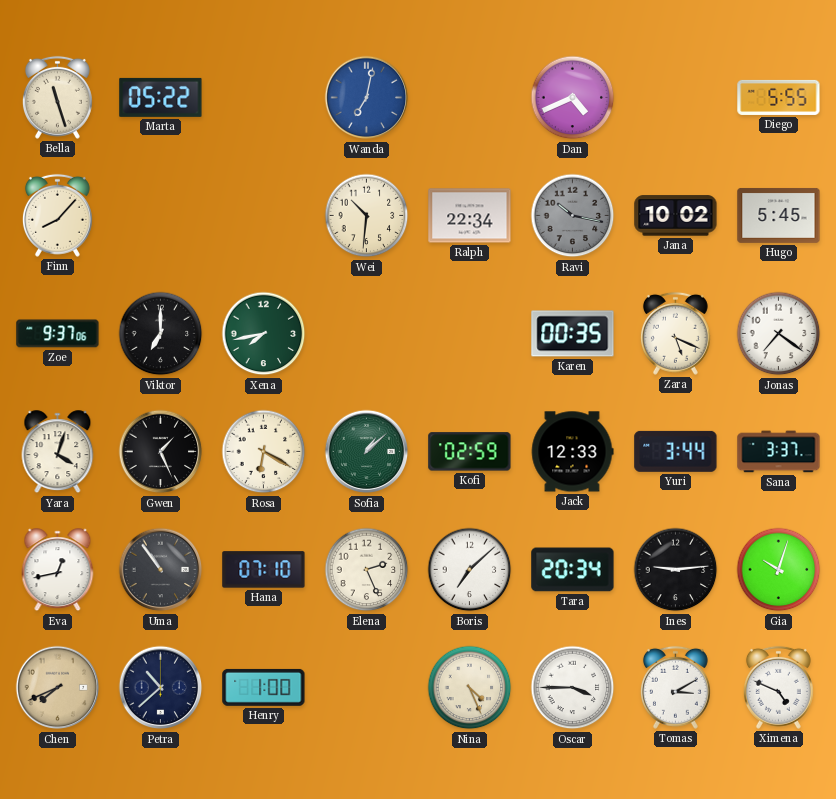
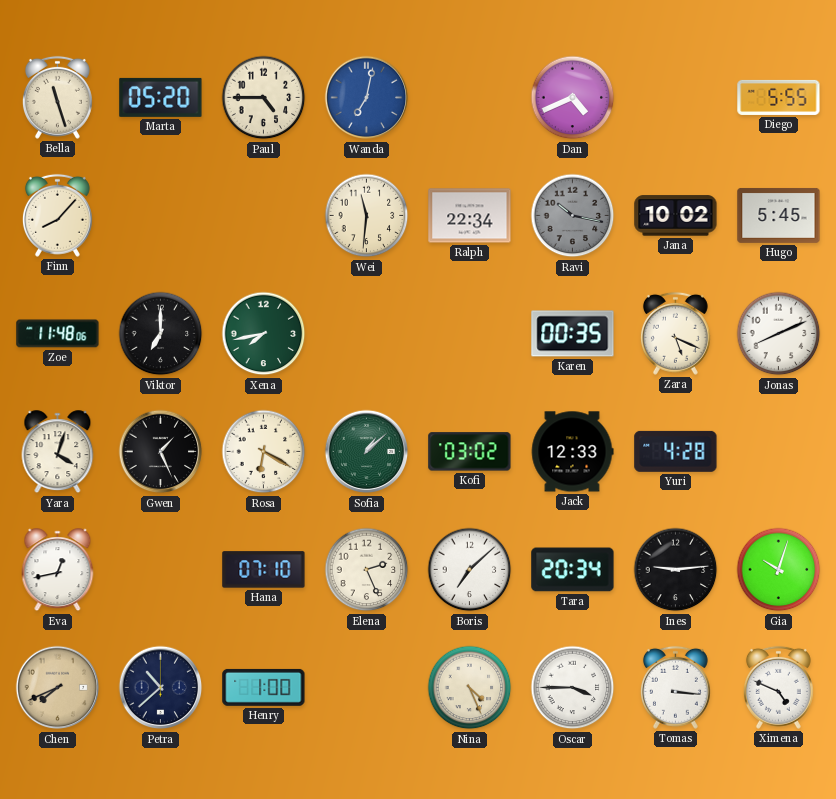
Marta: 05:22 -> 05:20 (161, 97)
Paul: none -> 4:45 (264, 98)
Wei: 10:31 -> 11:31 (367, 216)
Zoe: 9:37 -> 11:48 (58, 334)
Jonas: 7:21 -> 8:11 (779, 334)
Kofi: 02:59 -> 03:02 (470, 452)
Yuri: 3:44 -> 4:28 (676, 451)
Sana: 3:37 -> none (779, 452)
Uma: 10:54 -> none (161, 570)
Tomas: 3:10 -> 3:16 (675, 687)
